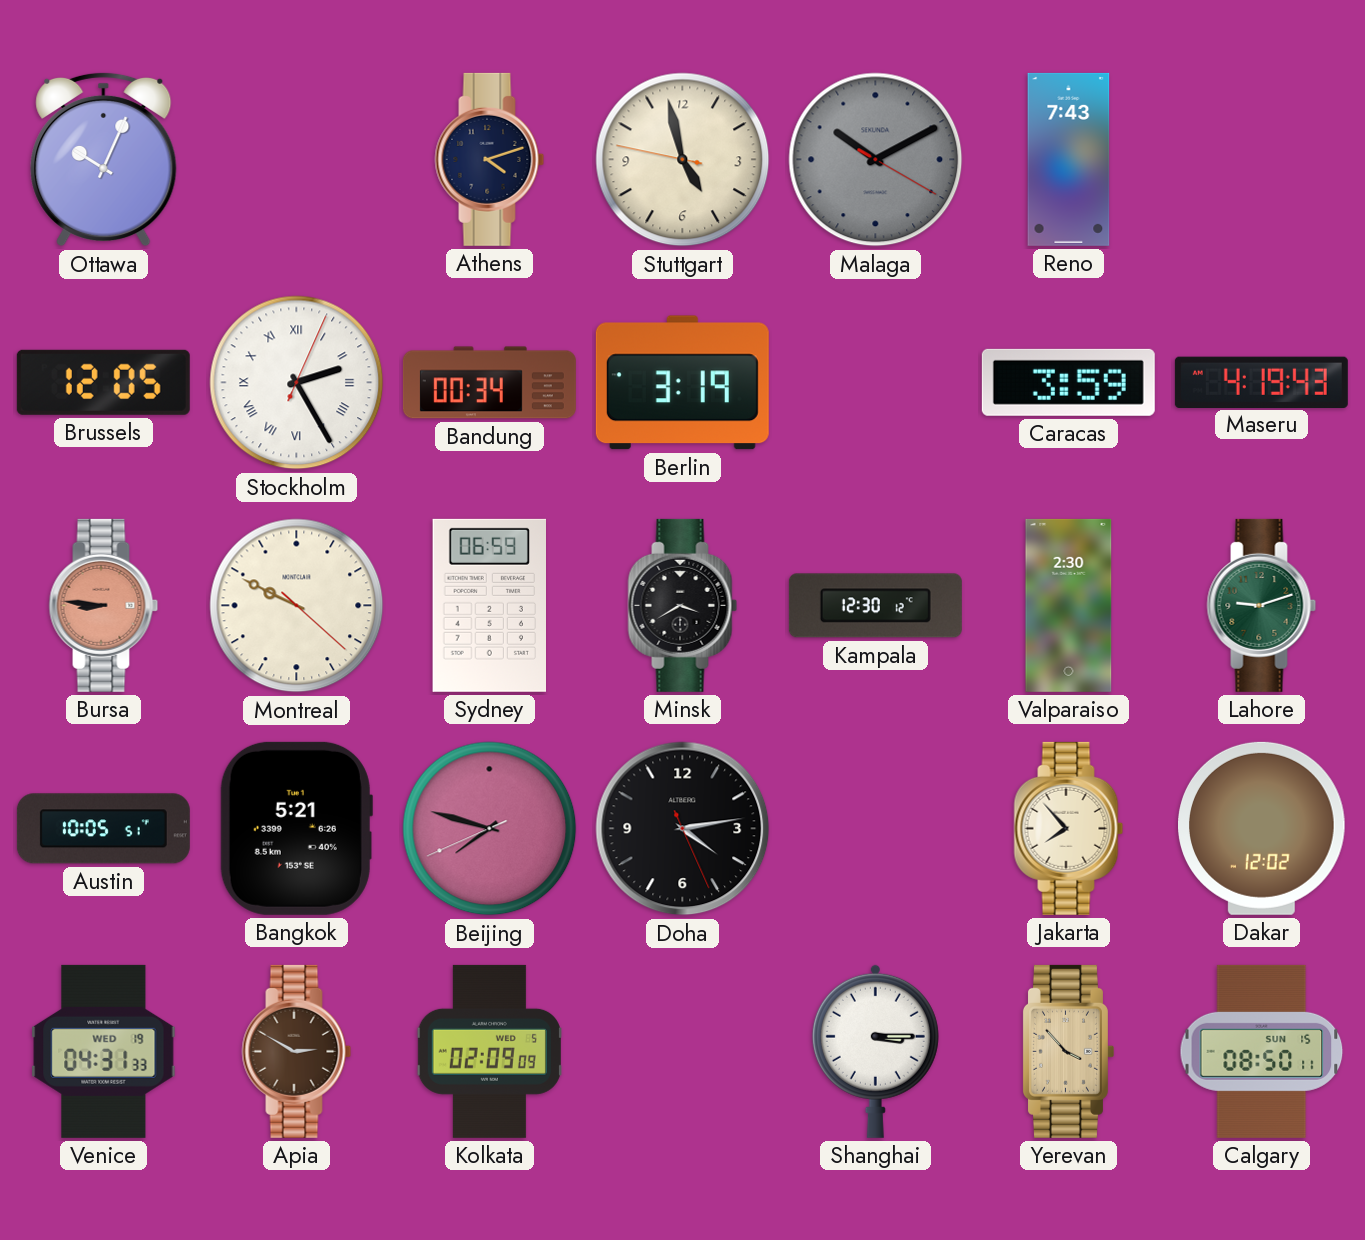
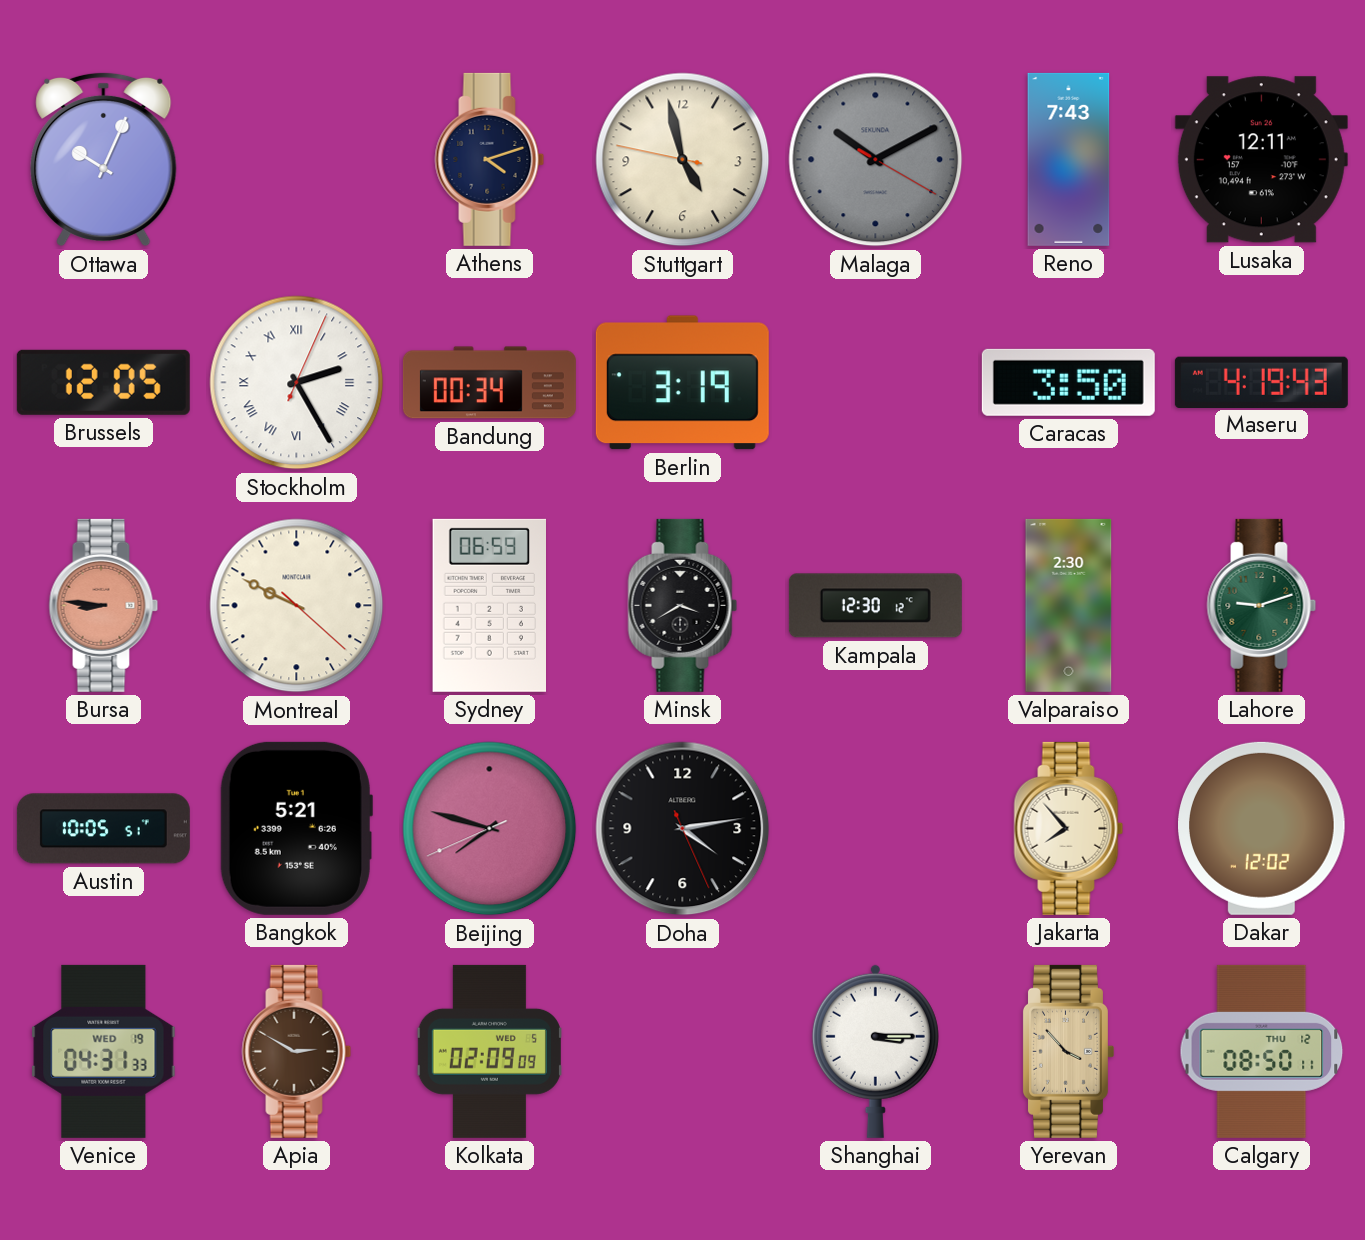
Lusaka: none -> 12:11 (1261, 160)
Caracas: 3:59 -> 3:50 (1068, 382)
Calgary date: SUN 15 -> THU 12 (1262, 1051)
